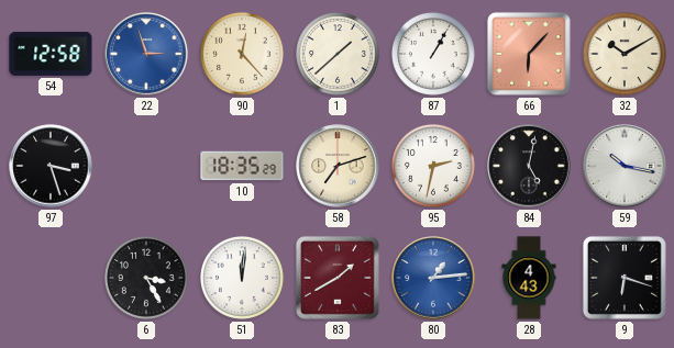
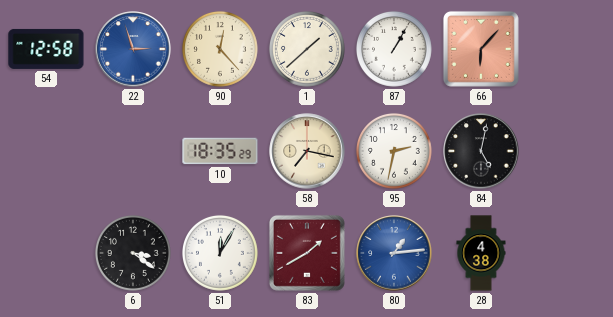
32: 10:10 -> none (625, 54)
97: 3:27 -> none (51, 166)
58: 7:12 -> 7:17 (307, 151)
59: 10:17 -> none (625, 166)
6: 3:25 -> 3:21 (133, 253)
51: 12:01 -> 12:05 (220, 253)
28: 4:43 -> 4:38 (481, 253)
9: 6:18 -> none (625, 278)
